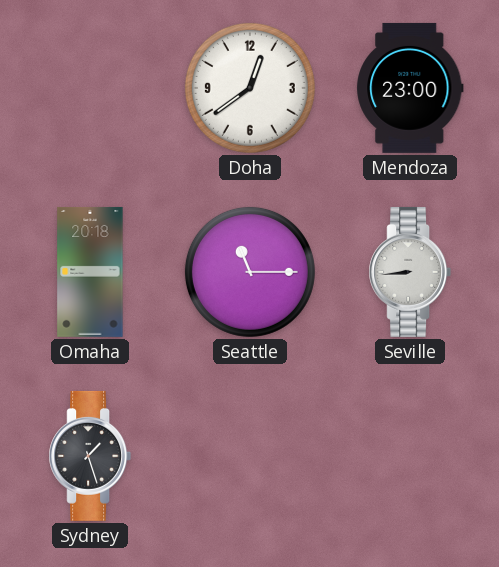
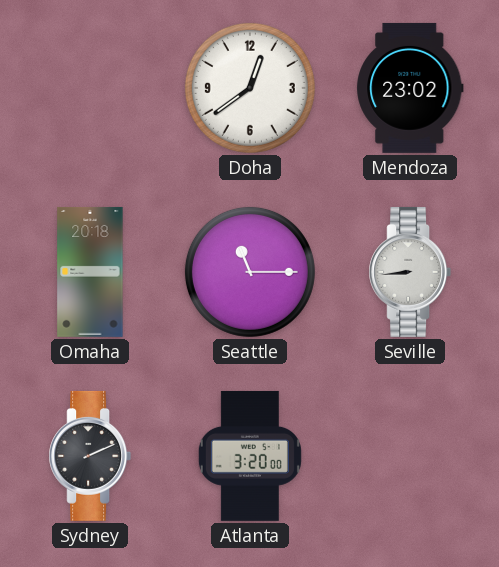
Mendoza: 23:00 -> 23:02 (411, 88)
Sydney: 1:27 -> 2:11 (90, 456)
Atlanta: none -> 3:20 (250, 456)
